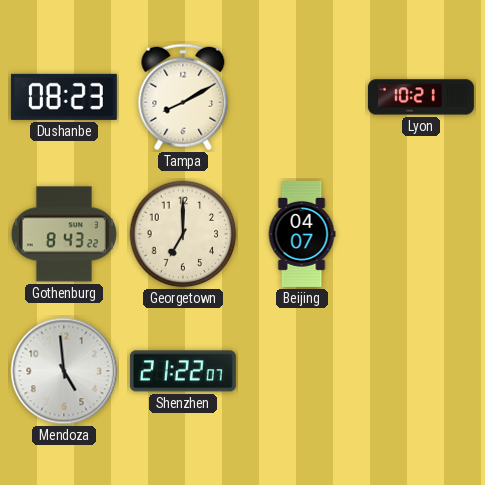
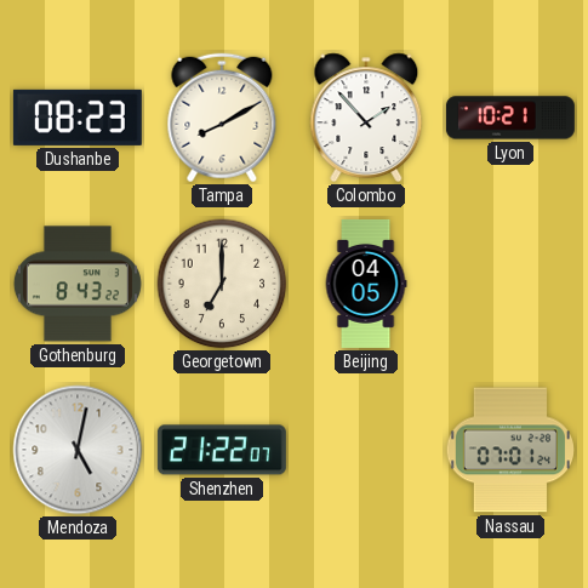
Colombo: none -> 1:53 (366, 118)
Beijing: 04:07 -> 04:05 (366, 284)
Mendoza: 4:59 -> 5:02 (78, 450)
Nassau: none -> 07:01 (509, 450)
